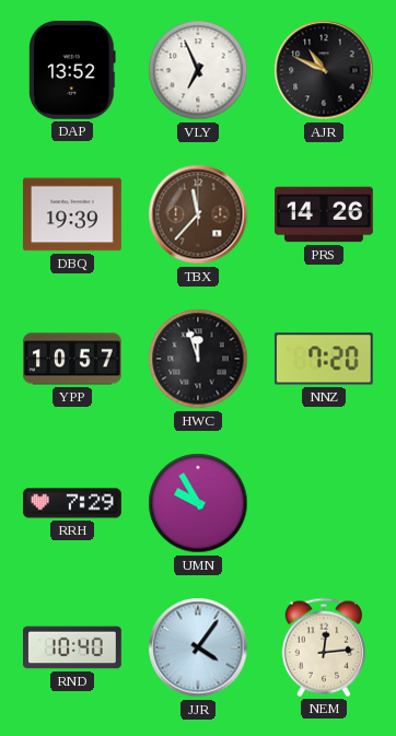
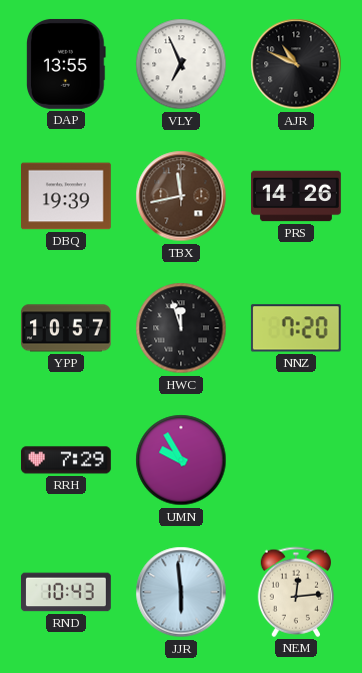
DAP: 13:52 -> 13:55 (67, 64)
TBX: 11:37 -> 11:43 (181, 196)
RND: 10:40 -> 10:43 (67, 592)
JJR: 4:06 -> 5:59 (181, 592)
